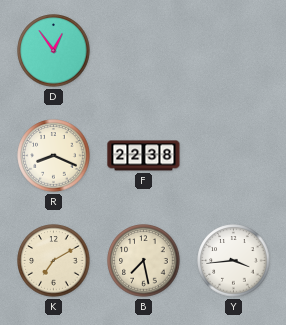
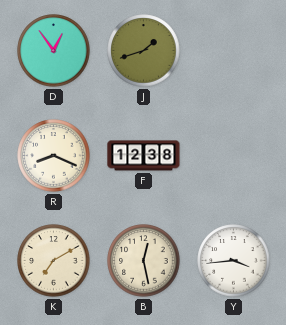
J: none -> 1:42 (144, 51)
F: 22:38 -> 12:38 (144, 156)
B: 7:28 -> 12:28 (144, 261)
